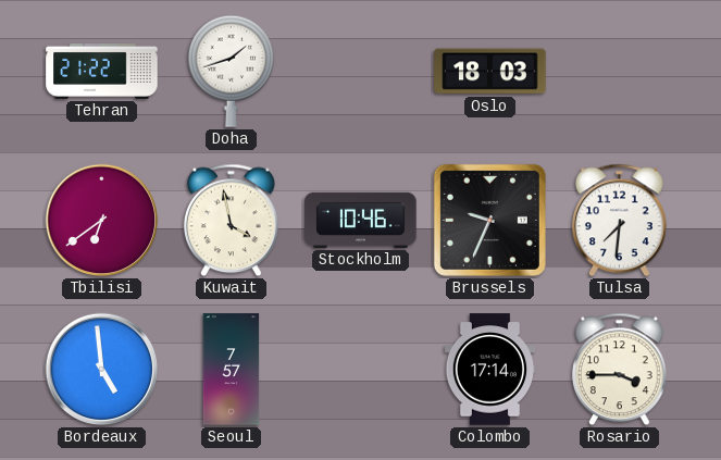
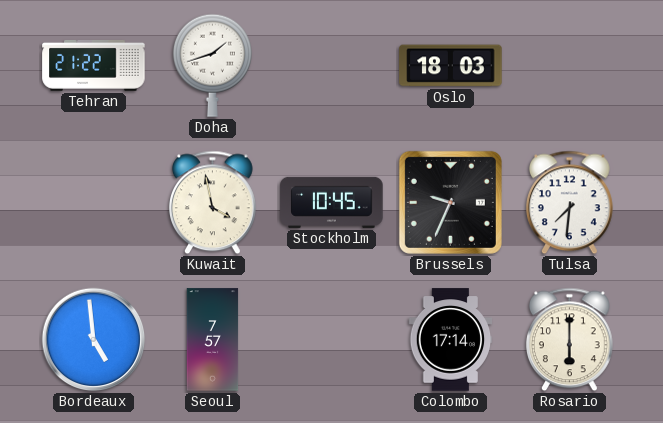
Tbilisi: 6:39 -> none (102, 221)
Stockholm: 10:46 -> 10:45 (332, 202)
Rosario: 3:45 -> 6:00 (569, 340)
